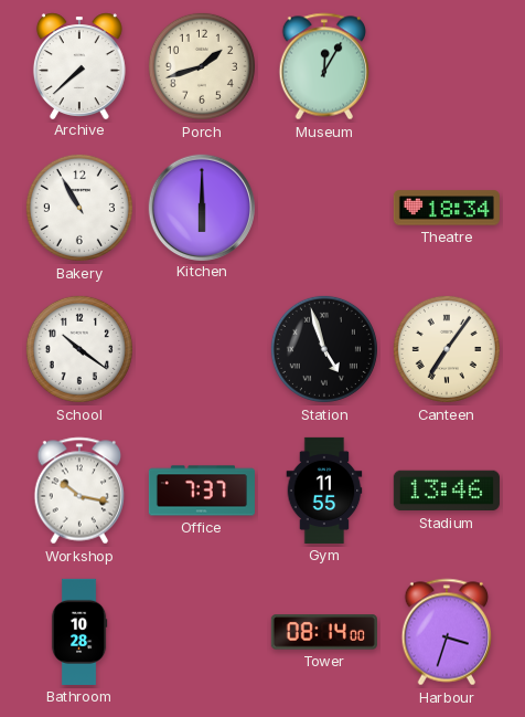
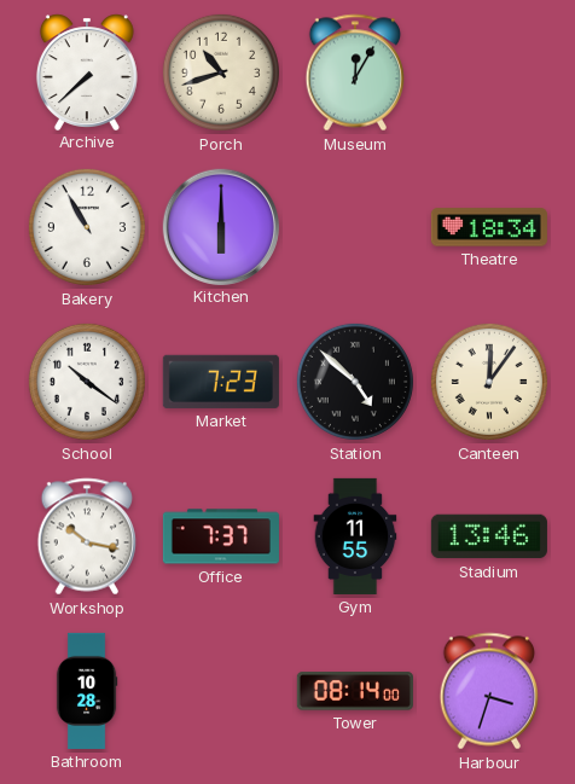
Porch: 1:42 -> 10:42 (221, 72)
Market: none -> 7:23 (221, 382)
Station: 4:57 -> 4:52 (355, 382)
Canteen: 7:06 -> 12:06 (489, 382)
